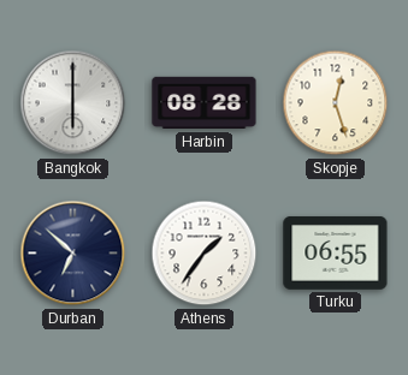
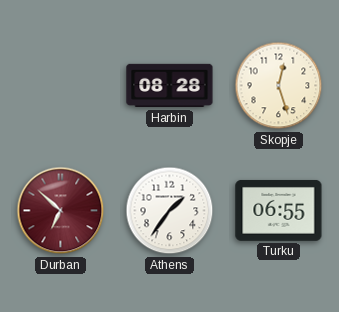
Bangkok: 6:00 -> none (73, 103)
Durban dial: navy -> burgundy (61, 211)
